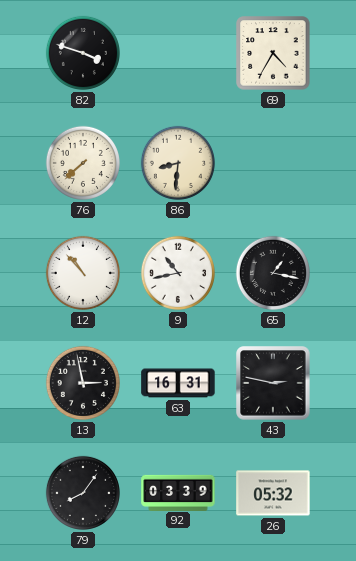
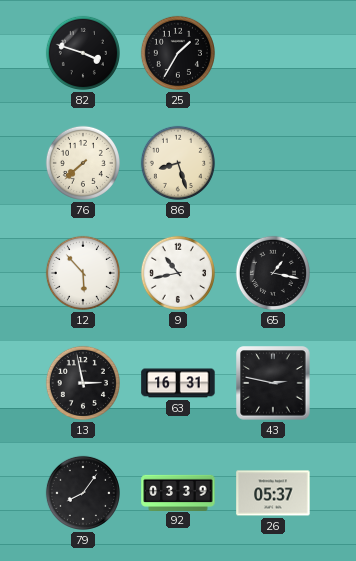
25: none -> 1:35 (178, 53)
69: 4:35 -> none (273, 53)
86: 8:31 -> 8:27 (178, 163)
12: 10:53 -> 5:53 (83, 273)
26: 05:32 -> 05:37 (273, 493)
